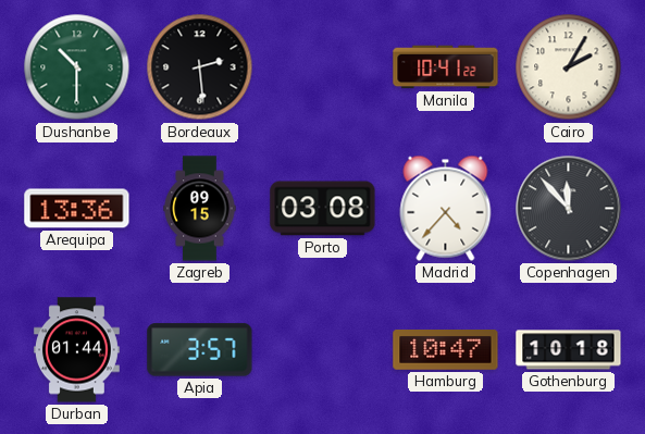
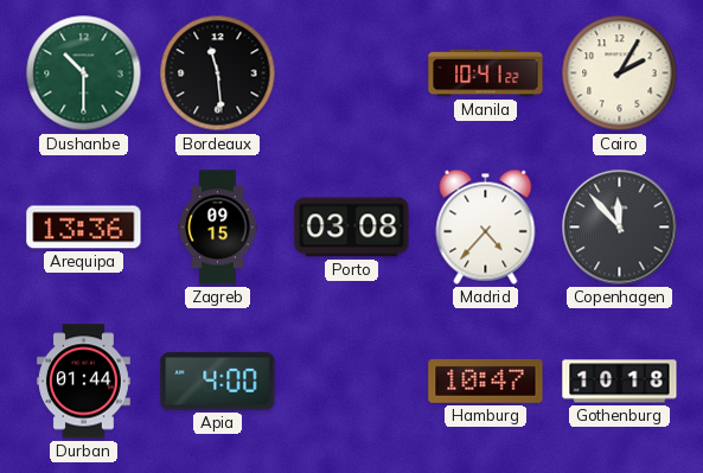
Bordeaux: 2:29 -> 11:29 (218, 73)
Apia: 3:57 -> 4:00 (218, 382)
